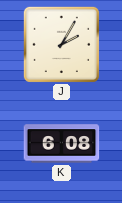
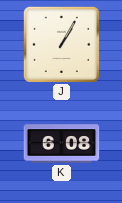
J: 2:05 -> 1:05 (61, 44)
